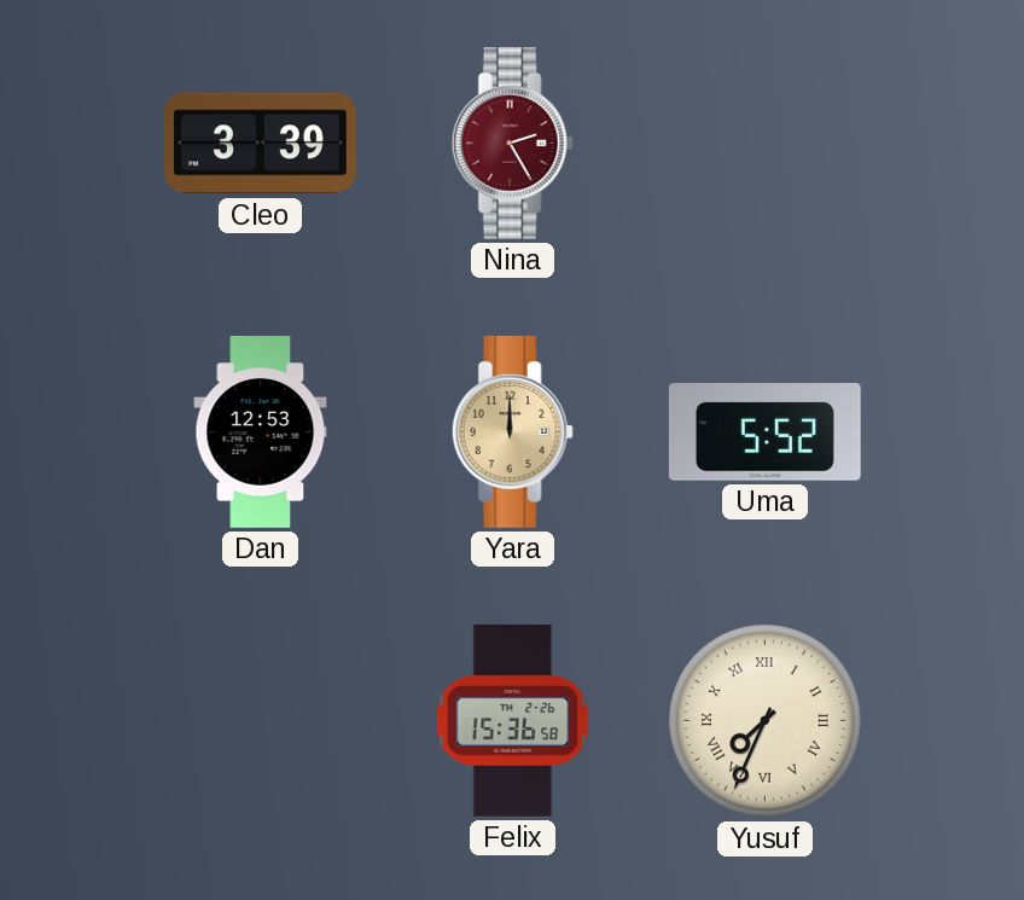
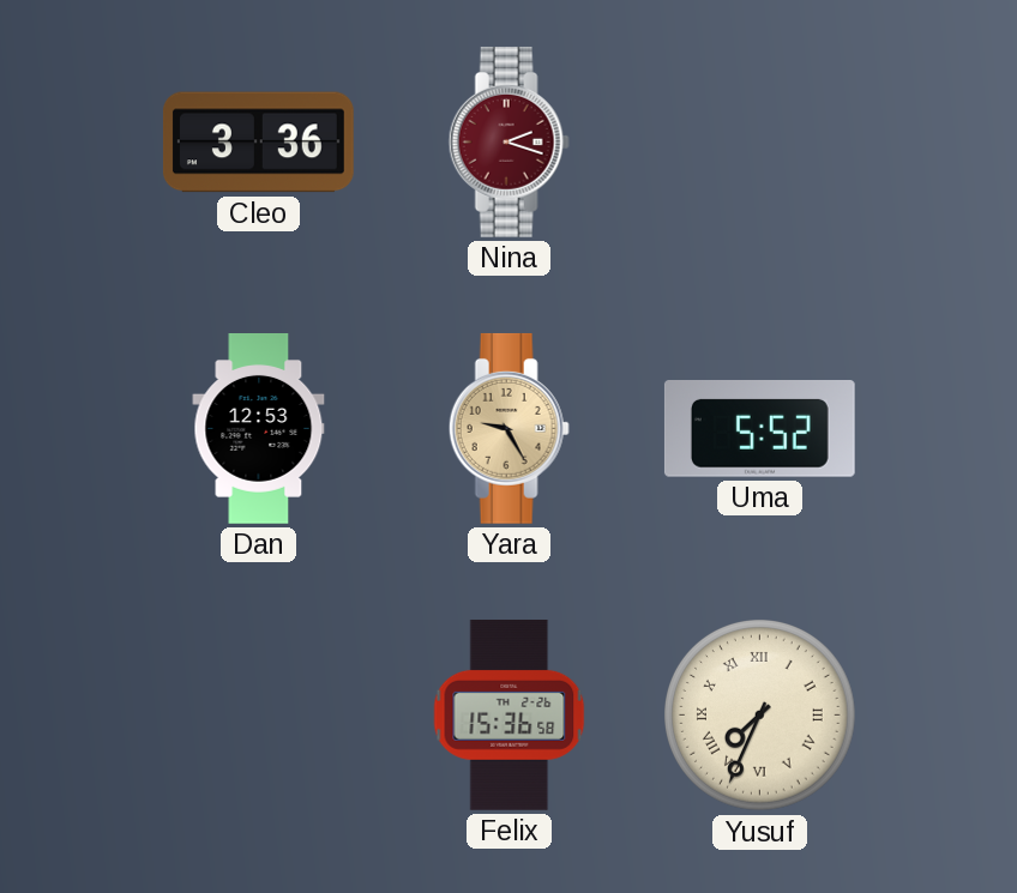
Cleo: 3:39 -> 3:36 (258, 143)
Nina: 2:25 -> 2:18 (508, 141)
Yara: 12:00 -> 9:25 (508, 428)
